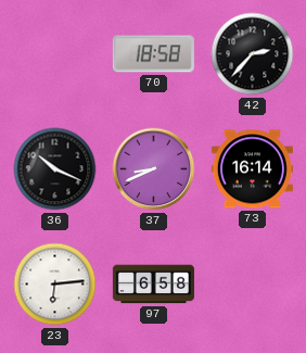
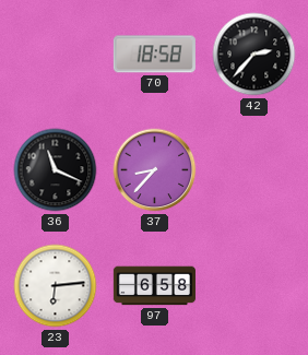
36: 10:19 -> 11:19 (56, 170)
37: 8:41 -> 8:37 (155, 170)
73: 16:14 -> none (252, 169)
